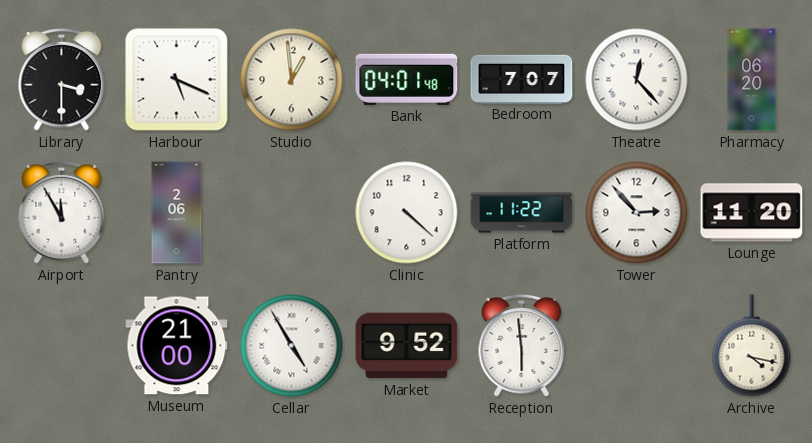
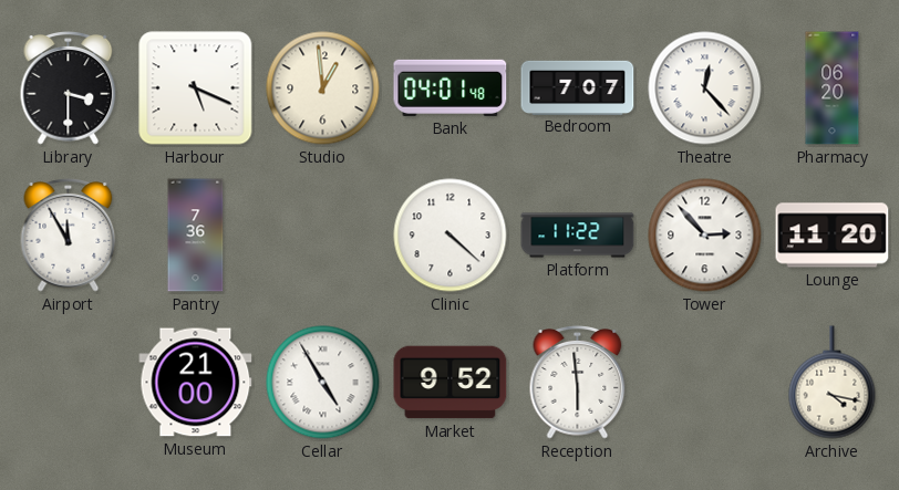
Pantry: 2:06 -> 7:36 (196, 236)
